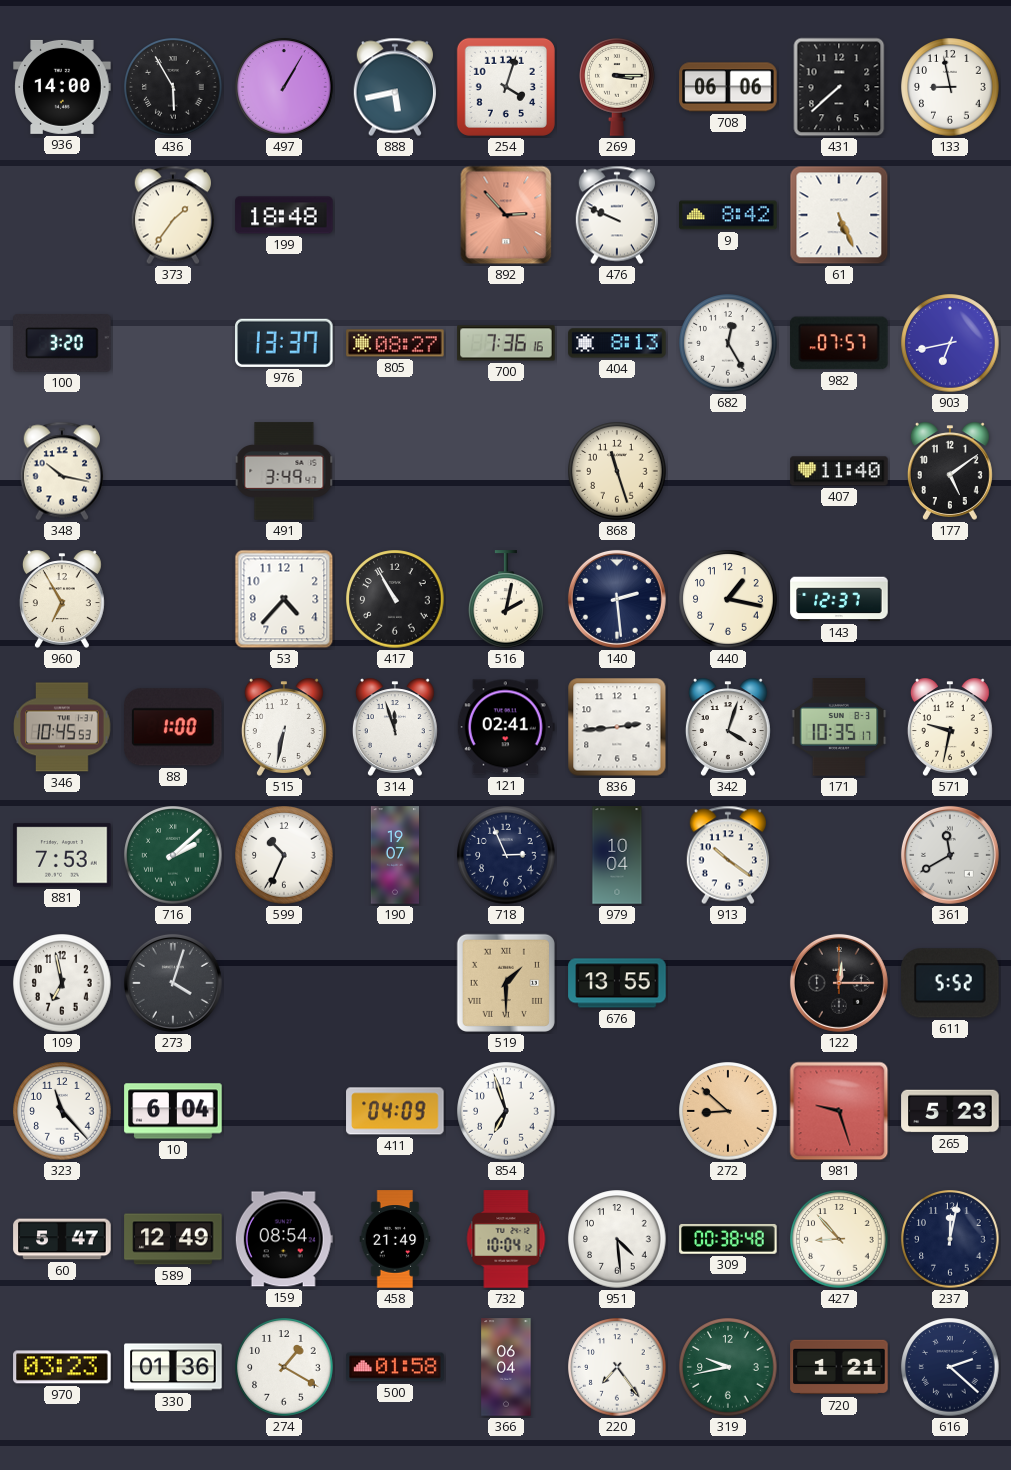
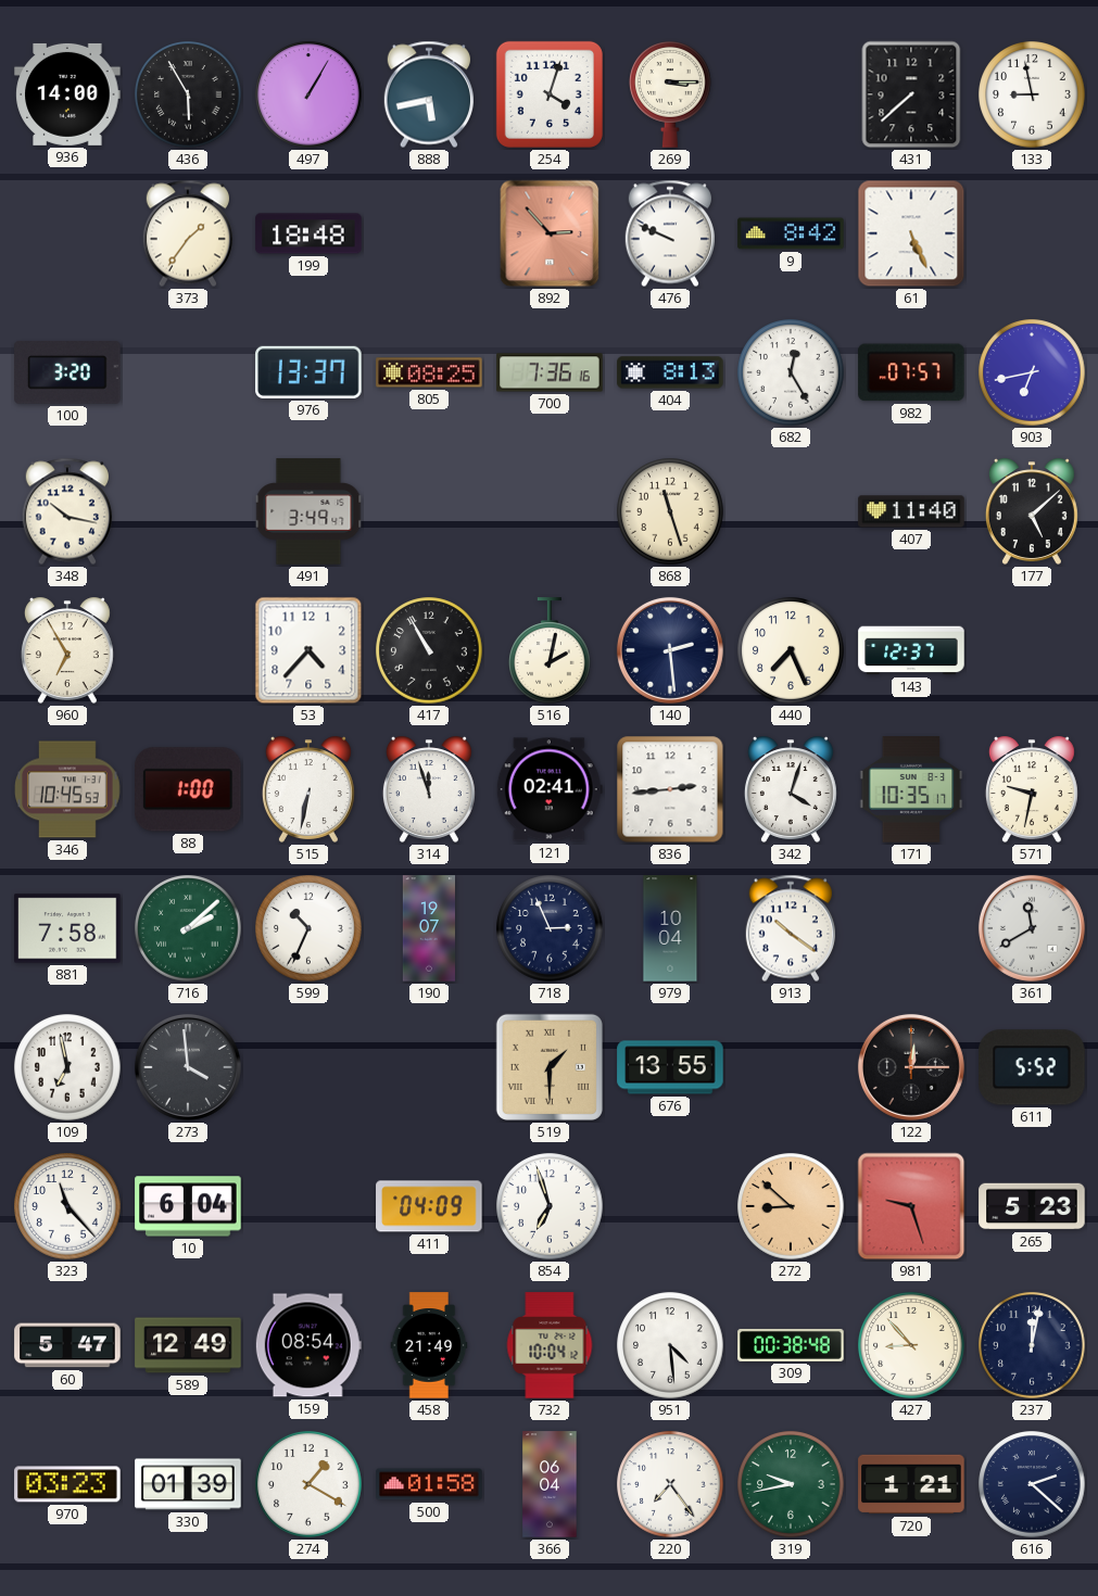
708: 06:06 -> none (728, 87)
805: 08:27 -> 08:25 (429, 372)
177: 5:09 -> 5:08 (1032, 511)
440: 1:17 -> 7:26 (791, 650)
881: 7:53 -> 7:58 (67, 928)
273: 4:03 -> 3:59 (188, 1067)
330: 01:36 -> 01:39 (188, 1484)
